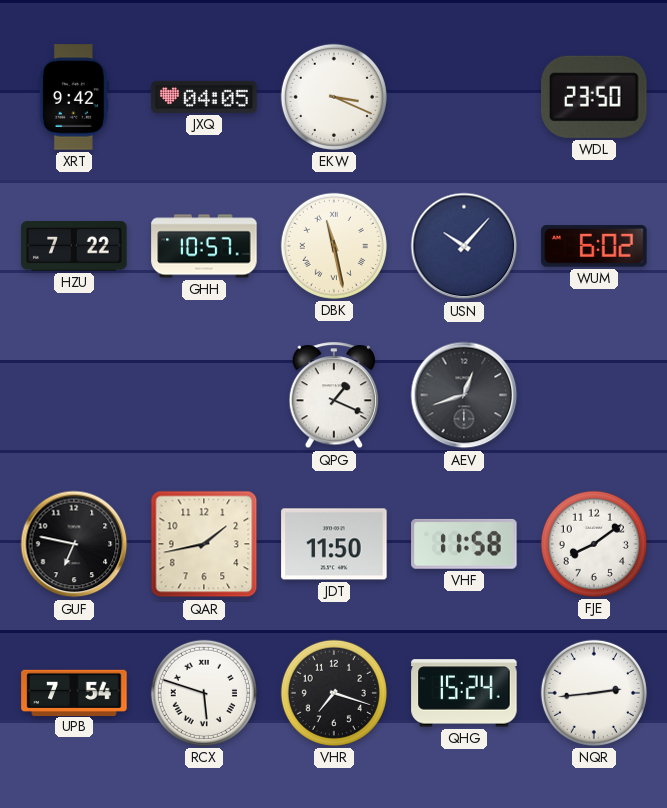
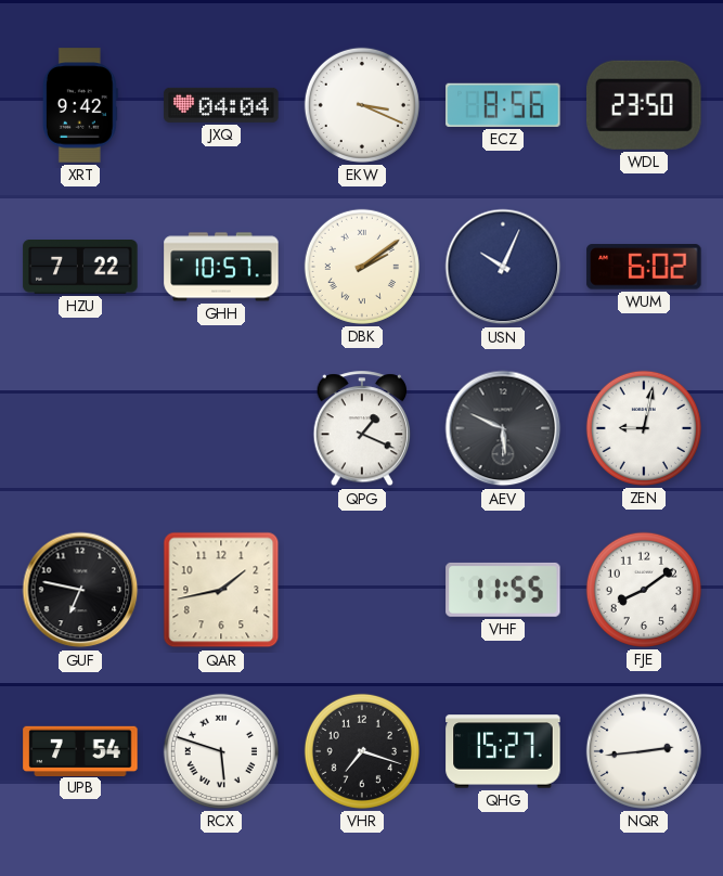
JXQ: 04:05 -> 04:04 (221, 105)
ECZ: none -> 8:56 (503, 105)
DBK: 11:28 -> 2:09 (362, 267)
USN: 10:07 -> 10:04 (503, 267)
AEV: 12:42 -> 5:49 (503, 428)
ZEN: none -> 9:02 (644, 428)
JDT: 11:50 -> none (334, 544)
VHF: 11:58 -> 11:55 (503, 590)
QHG: 15:24 -> 15:27 (503, 751)
